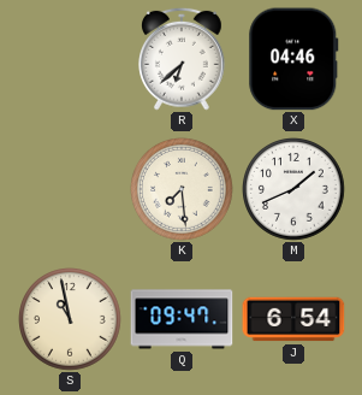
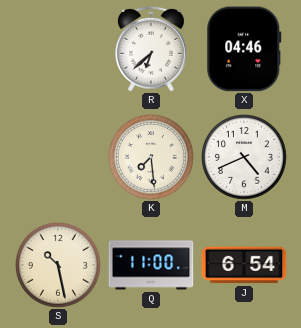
M: 1:41 -> 4:41 (245, 158)
S: 10:58 -> 10:28 (59, 266)
Q: 09:47 -> 11:00 (151, 265)
